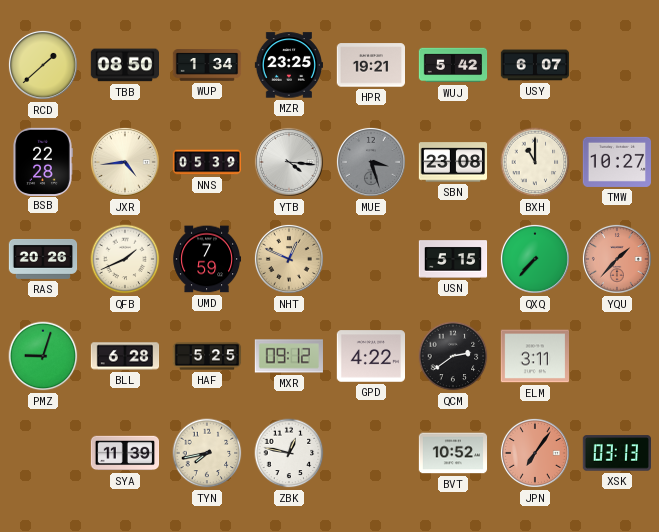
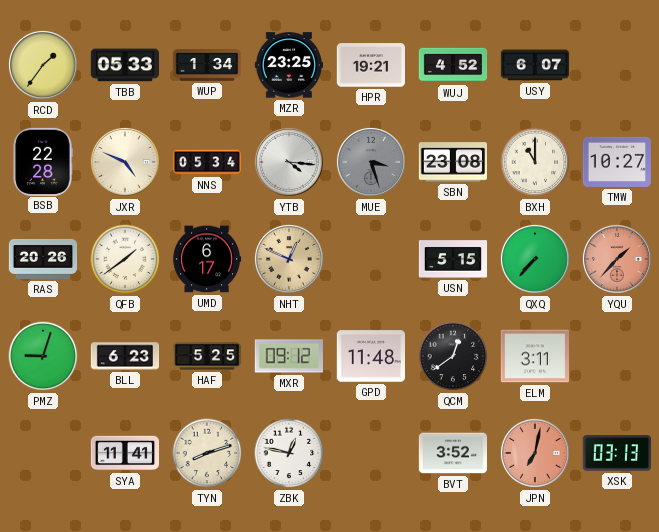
RCD: 1:38 -> 1:36 (43, 65)
TBB: 08:50 -> 05:33 (124, 65)
WUJ: 5:42 -> 4:52 (453, 65)
JXR: 4:44 -> 4:49 (125, 162)
NNS: 05:39 -> 05:34 (207, 162)
QFB: 1:41 -> 1:39 (125, 259)
UMD: 7:59 -> 6:17 (206, 259)
BLL: 6:28 -> 6:23 (125, 356)
GPD: 4:22 -> 11:48 (370, 356)
QCM: 2:39 -> 12:39 (453, 356)
SYA: 11:39 -> 11:41 (125, 453)
TYN: 7:43 -> 8:12 (207, 453)
BVT: 10:52 -> 3:52 (453, 453)
JPN: 7:06 -> 7:02 (535, 453)
